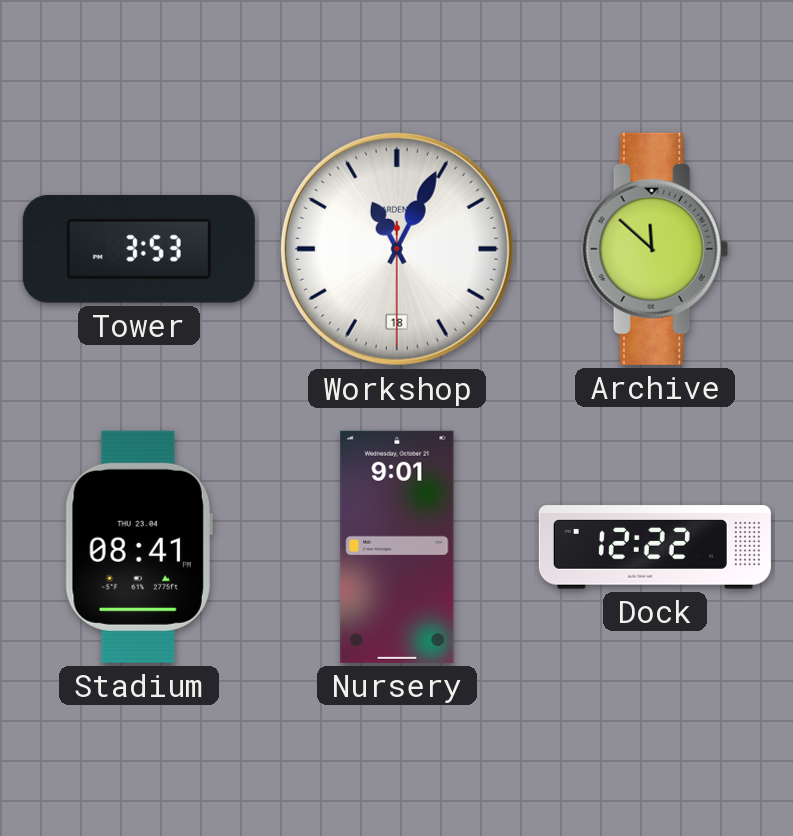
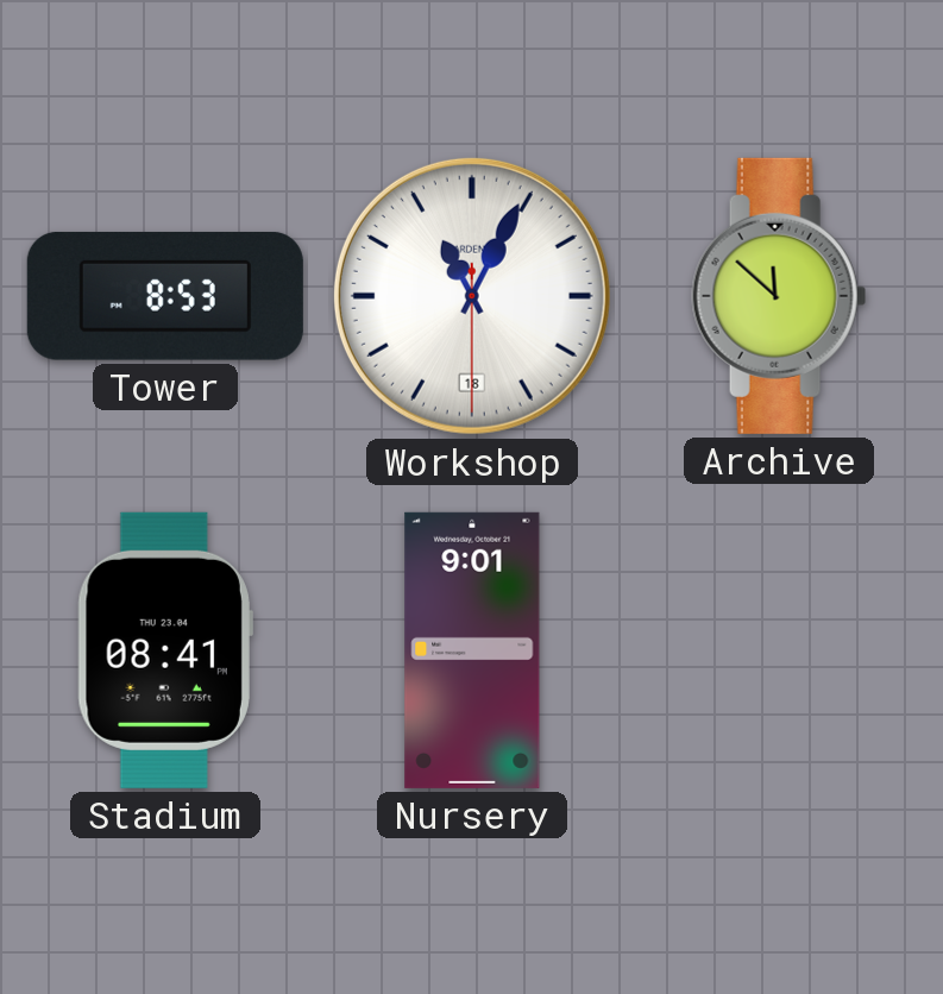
Tower: 3:53 -> 8:53 (165, 296)
Dock: 12:22 -> none (655, 547)
